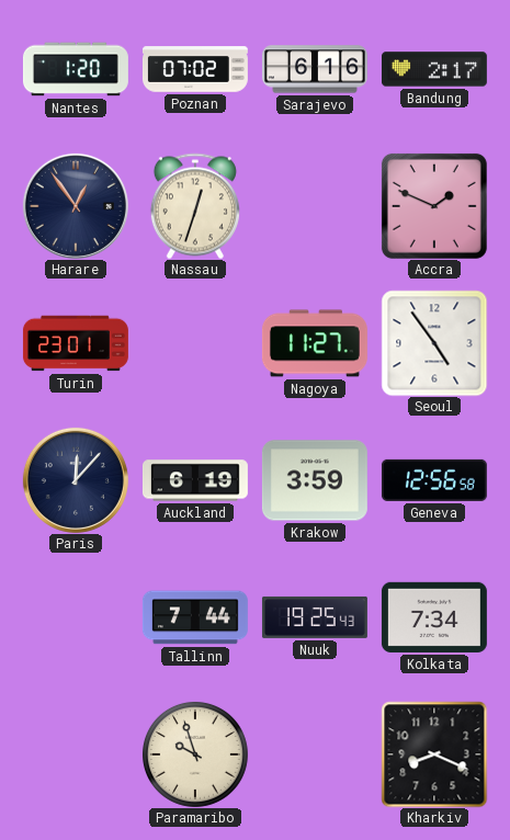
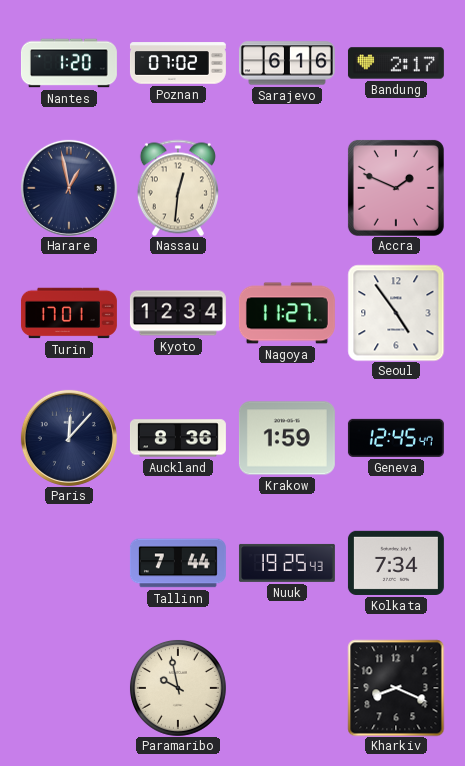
Harare: 12:54 -> 12:58 (69, 188)
Nassau: 12:33 -> 12:31 (178, 188)
Turin: 23:01 -> 17:01 (69, 313)
Kyoto: none -> 12:34 (178, 313)
Auckland: 6:19 -> 8:36 (178, 438)
Krakow: 3:59 -> 1:59 (287, 438)
Geneva: 12:56 -> 12:45 (396, 438)
Paramaribo: 9:57 -> 9:58 (178, 688)
